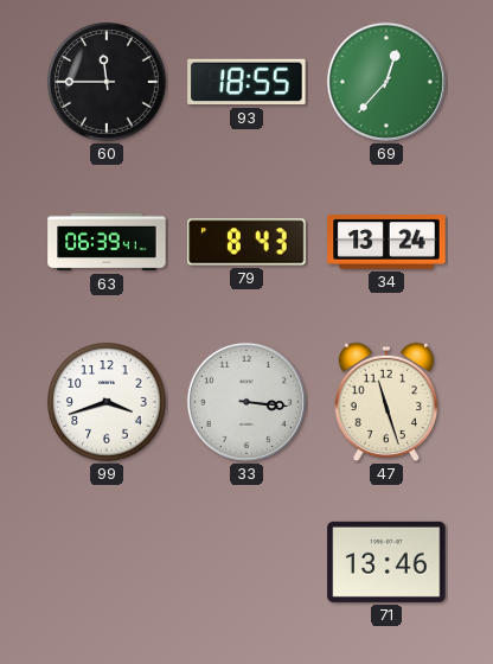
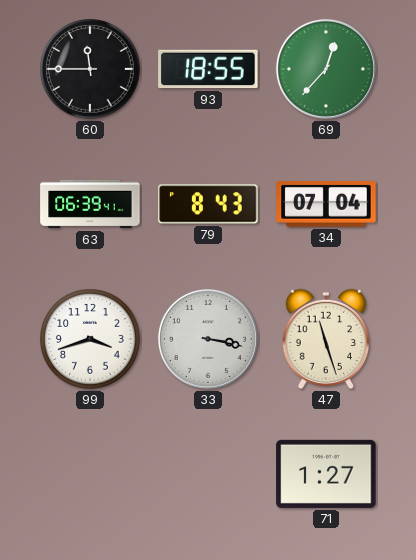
34: 13:24 -> 07:04 (326, 204)
33: 3:16 -> 3:17 (208, 339)
71: 13:46 -> 1:27 (326, 474)
